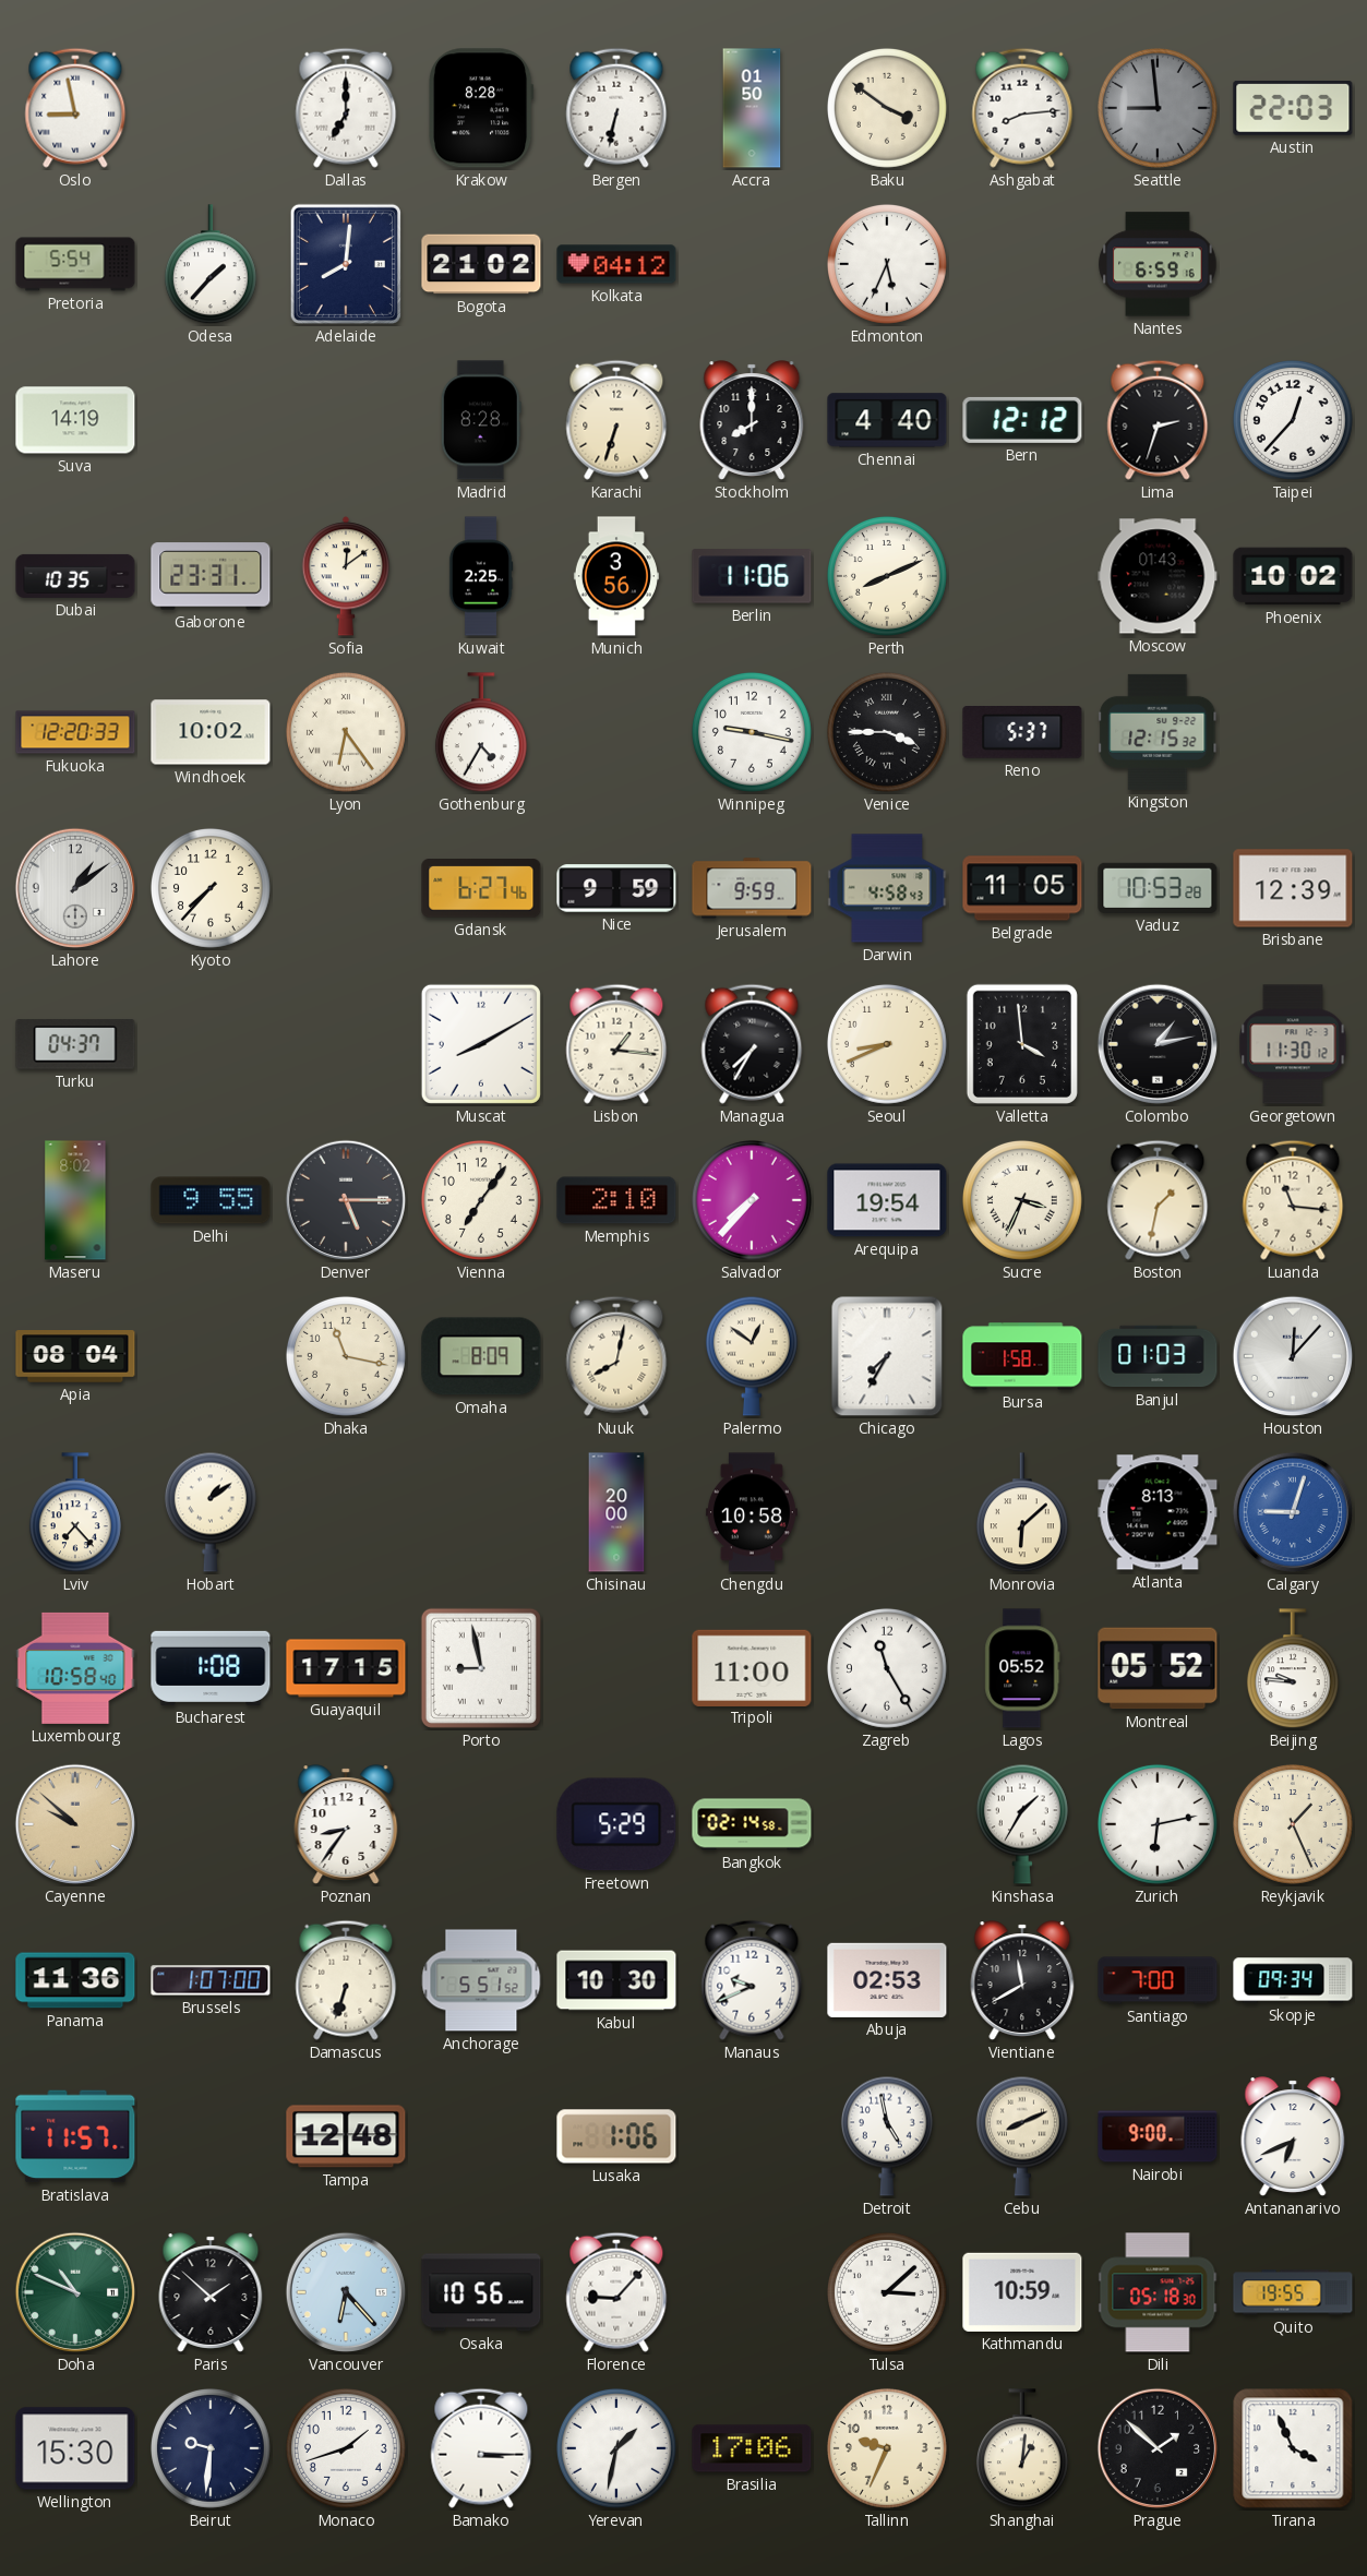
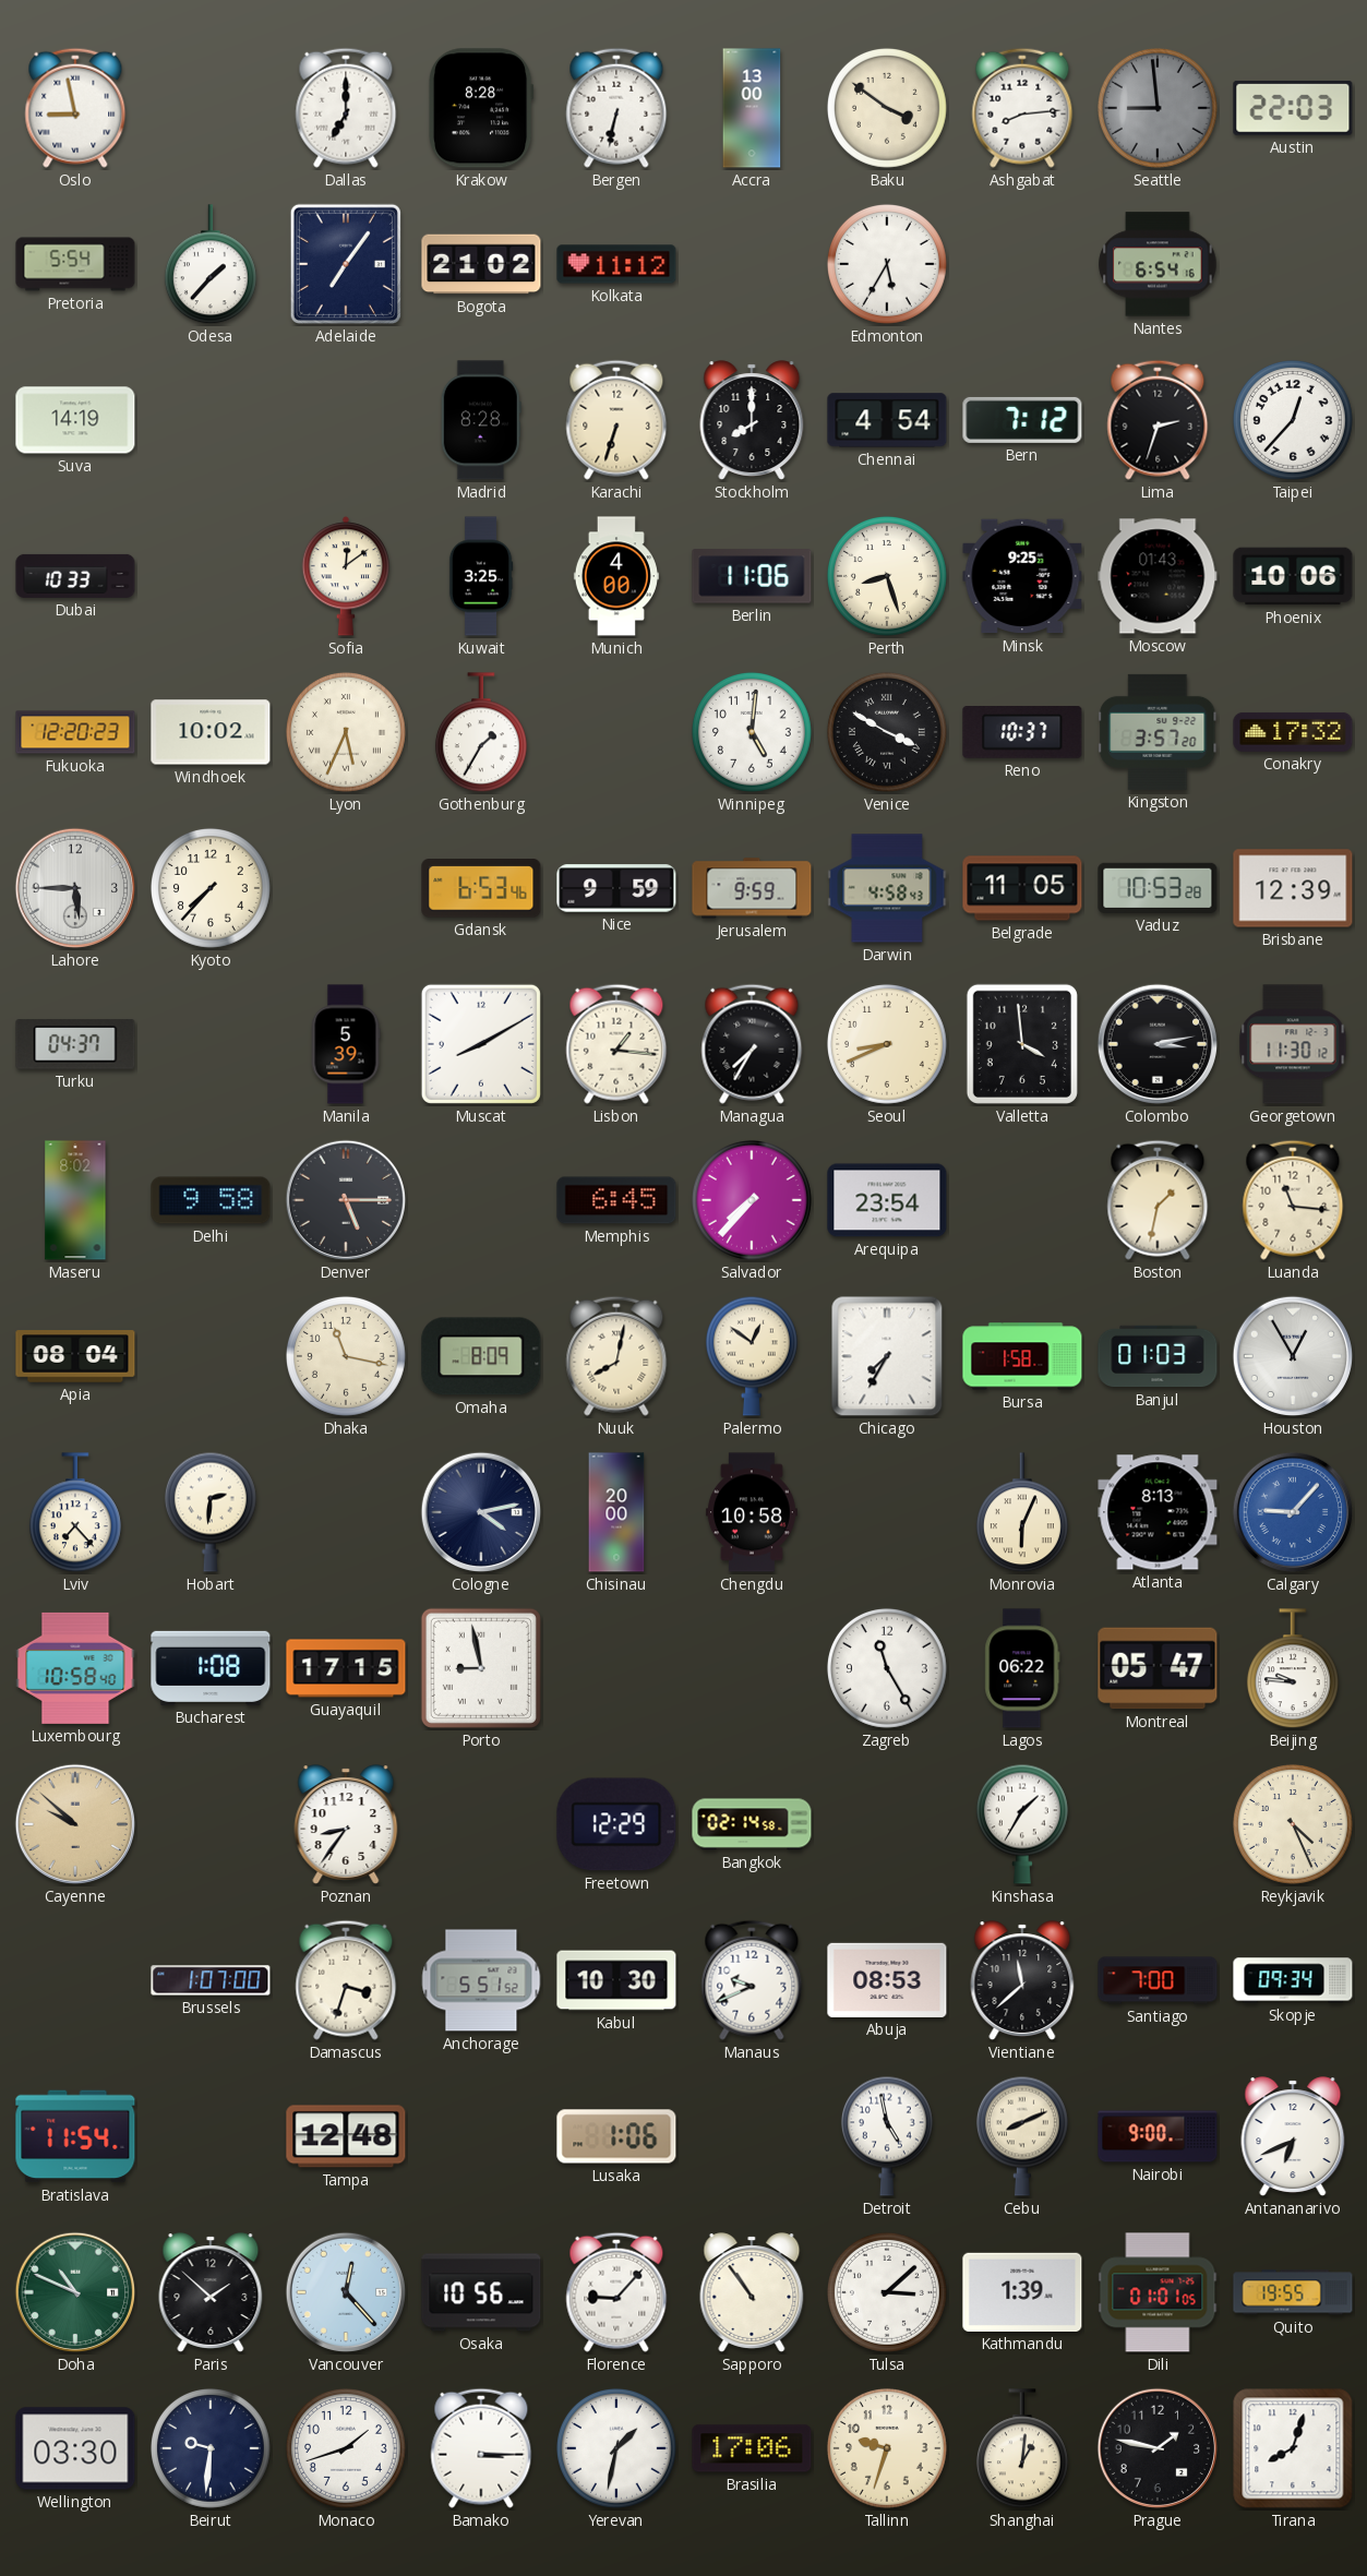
Accra: 01:50 -> 13:00 (752, 108)
Adelaide: 8:01 -> 7:06 (346, 264)
Kolkata: 04:12 -> 11:12 (616, 264)
Edmonton: 5:34 -> 5:35 (887, 264)
Nantes: 6:59 -> 6:54 (1158, 264)
Chennai: 4:40 -> 4:54 (887, 420)
Bern: 12:12 -> 7:12 (1022, 420)
Dubai: 10:35 -> 10:33 (75, 576)
Gaborone: 23:31 -> none (211, 576)
Kuwait: 2:25 -> 3:25 (481, 576)
Munich: 3:56 -> 4:00 (616, 576)
Perth: 8:11 -> 8:27 (887, 576)
Minsk: none -> 9:25 (1022, 576)
Phoenix: 10:02 -> 10:06 (1293, 576)
Fukuoka: 12:20:33 -> 12:20:23 (75, 732)
Lyon: 6:24 -> 5:34 (346, 732)
Gothenburg: 4:35 -> 1:35 (481, 733)
Winnipeg: 9:17 -> 5:01 (752, 732)
Venice: 3:45 -> 3:50 (887, 732)
Reno: 5:37 -> 10:37 (1022, 733)
Kingston: 12:15 -> 3:57 (1158, 732)
Conakry: none -> 17:32 (1293, 732)
Lahore: 1:09 -> 5:45 (75, 888)
Gdansk: 6:27 -> 6:53 (481, 888)
Manila: none -> 5:39 (346, 1044)
Colombo: 1:13 -> 3:13 (1158, 1044)
Delhi: 9:55 -> 9:58 (211, 1200)
Vienna: 7:06 -> none (481, 1200)
Memphis: 2:10 -> 6:45 (616, 1200)
Arequipa: 19:54 -> 23:54 (887, 1200)
Sucre: 3:34 -> none (1022, 1200)
Houston: 12:07 -> 12:55 (1293, 1356)
Hobart: 1:09 -> 2:31 (211, 1512)
Cologne: none -> 4:13 (481, 1512)
Monrovia: 6:08 -> 6:04 (1022, 1513)
Calgary: 9:03 -> 9:07 (1293, 1512)
Tripoli: 11:00 -> none (752, 1667)
Lagos: 05:52 -> 06:22 (1022, 1668)
Montreal: 05:52 -> 05:47 (1158, 1668)
Freetown: 5:29 -> 12:29 (616, 1824)
Zurich: 6:13 -> none (1158, 1824)
Reykjavik: 1:26 -> 4:26 (1293, 1824)
Panama: 11:36 -> none (75, 1980)
Damascus: 6:33 -> 3:33 (346, 1980)
Abuja: 02:53 -> 08:53 (887, 1980)
Vientiane: 11:40 -> 11:38 (1022, 1980)
Bratislava: 11:57 -> 11:54 (75, 2136)
Vancouver: 6:23 -> 12:23 (346, 2292)
Sapporo: none -> 10:54 (752, 2292)
Kathmandu: 10:59 -> 1:39 (1022, 2292)
Dili: 05:18 -> 01:01 (1158, 2292)
Wellington: 15:30 -> 03:30 (75, 2448)
Tallinn: 9:34 -> 9:33 (887, 2448)
Prague: 1:52 -> 1:47 (1158, 2448)
Tirana: 3:56 -> 8:03 (1293, 2448)
